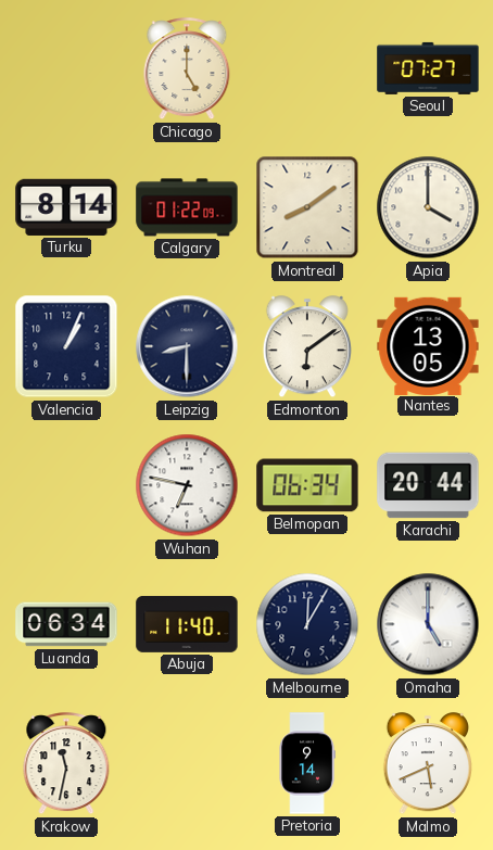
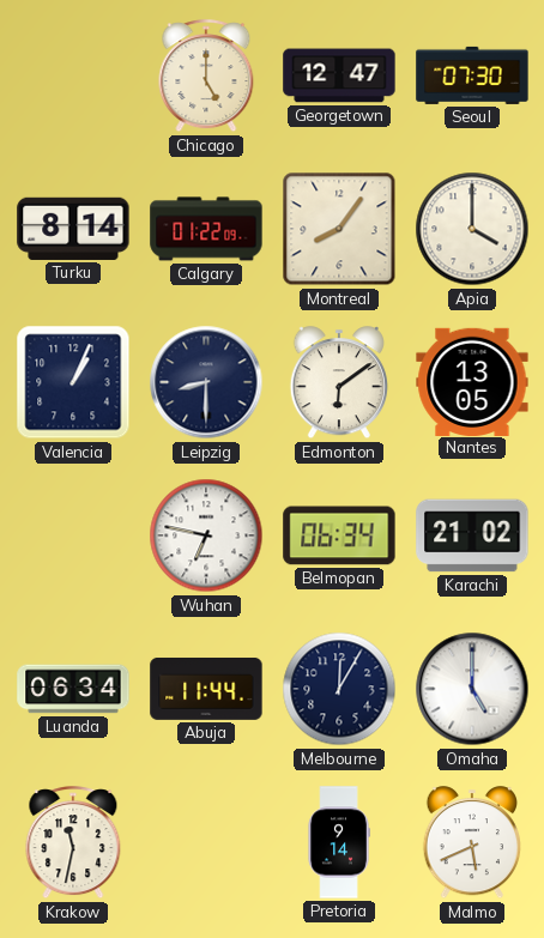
Georgetown: none -> 12:47 (339, 75)
Seoul: 07:27 -> 07:30 (472, 75)
Montreal: 8:09 -> 8:06 (339, 229)
Karachi: 20:44 -> 21:02 (472, 535)
Abuja: 11:40 -> 11:44 (206, 689)
